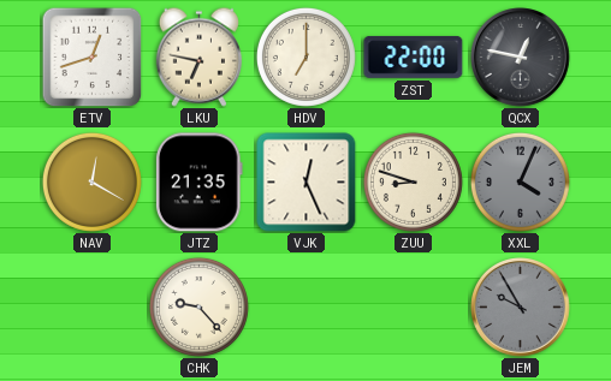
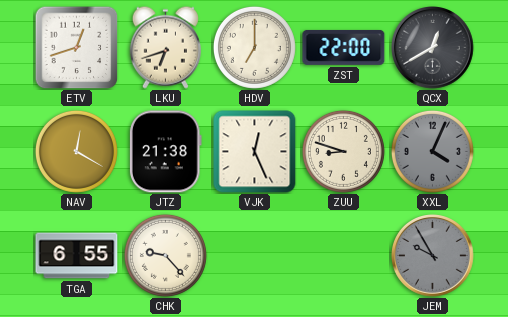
LKU: 6:47 -> 6:42 (165, 47)
QCX: 12:47 -> 12:40 (433, 48)
JTZ: 21:35 -> 21:38 (165, 152)
TGA: none -> 6:55 (77, 256)
